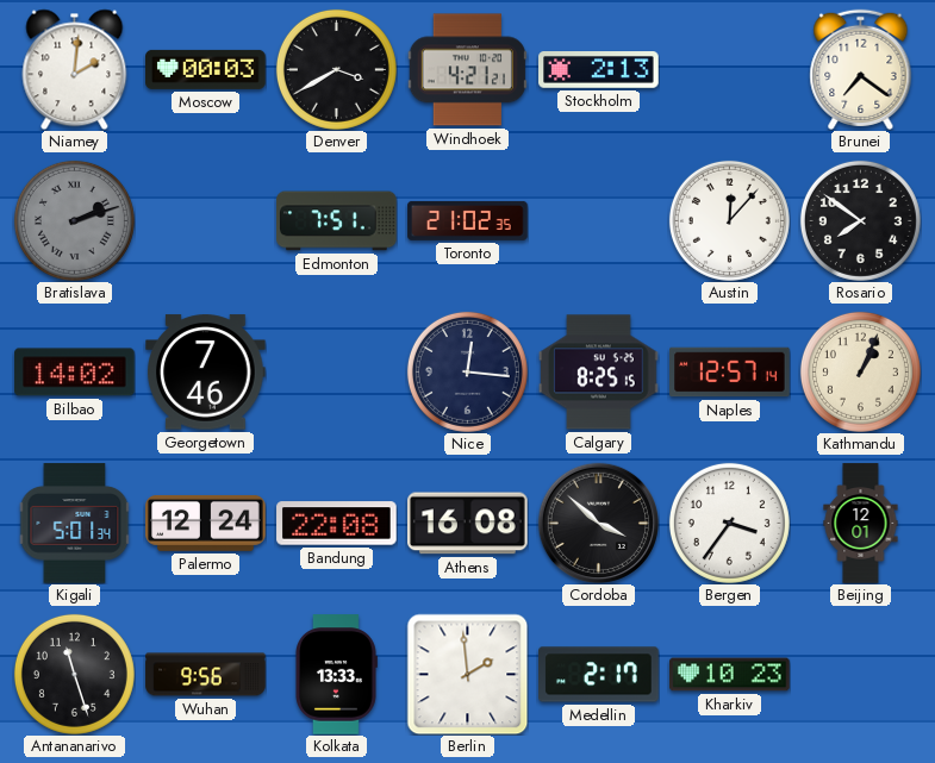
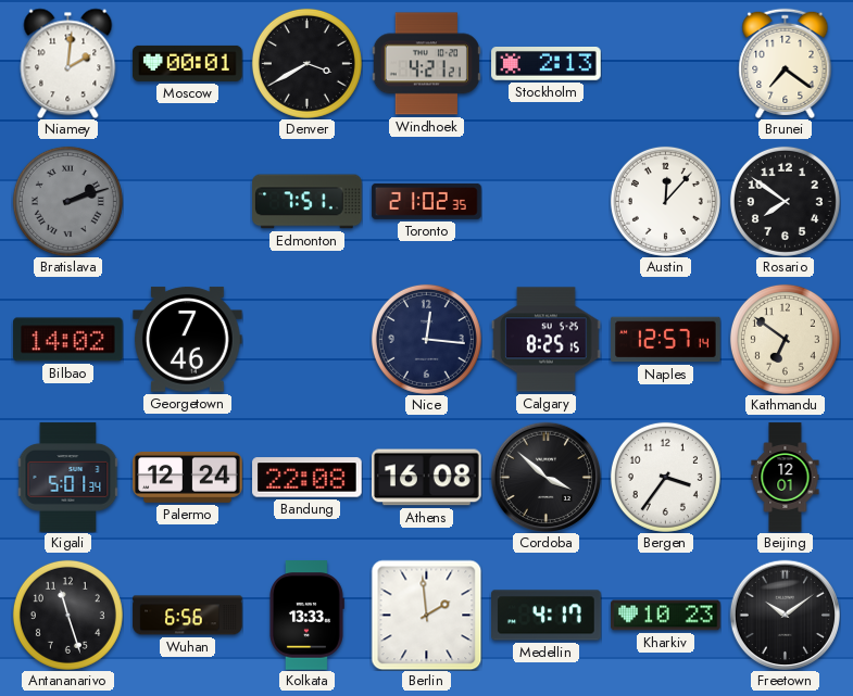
Moscow: 00:03 -> 00:01 (188, 63)
Kathmandu: 1:04 -> 6:51 (785, 339)
Wuhan: 9:56 -> 6:56 (188, 616)
Medellin: 2:17 -> 4:17 (547, 616)
Freetown: none -> 10:09 (785, 615)
